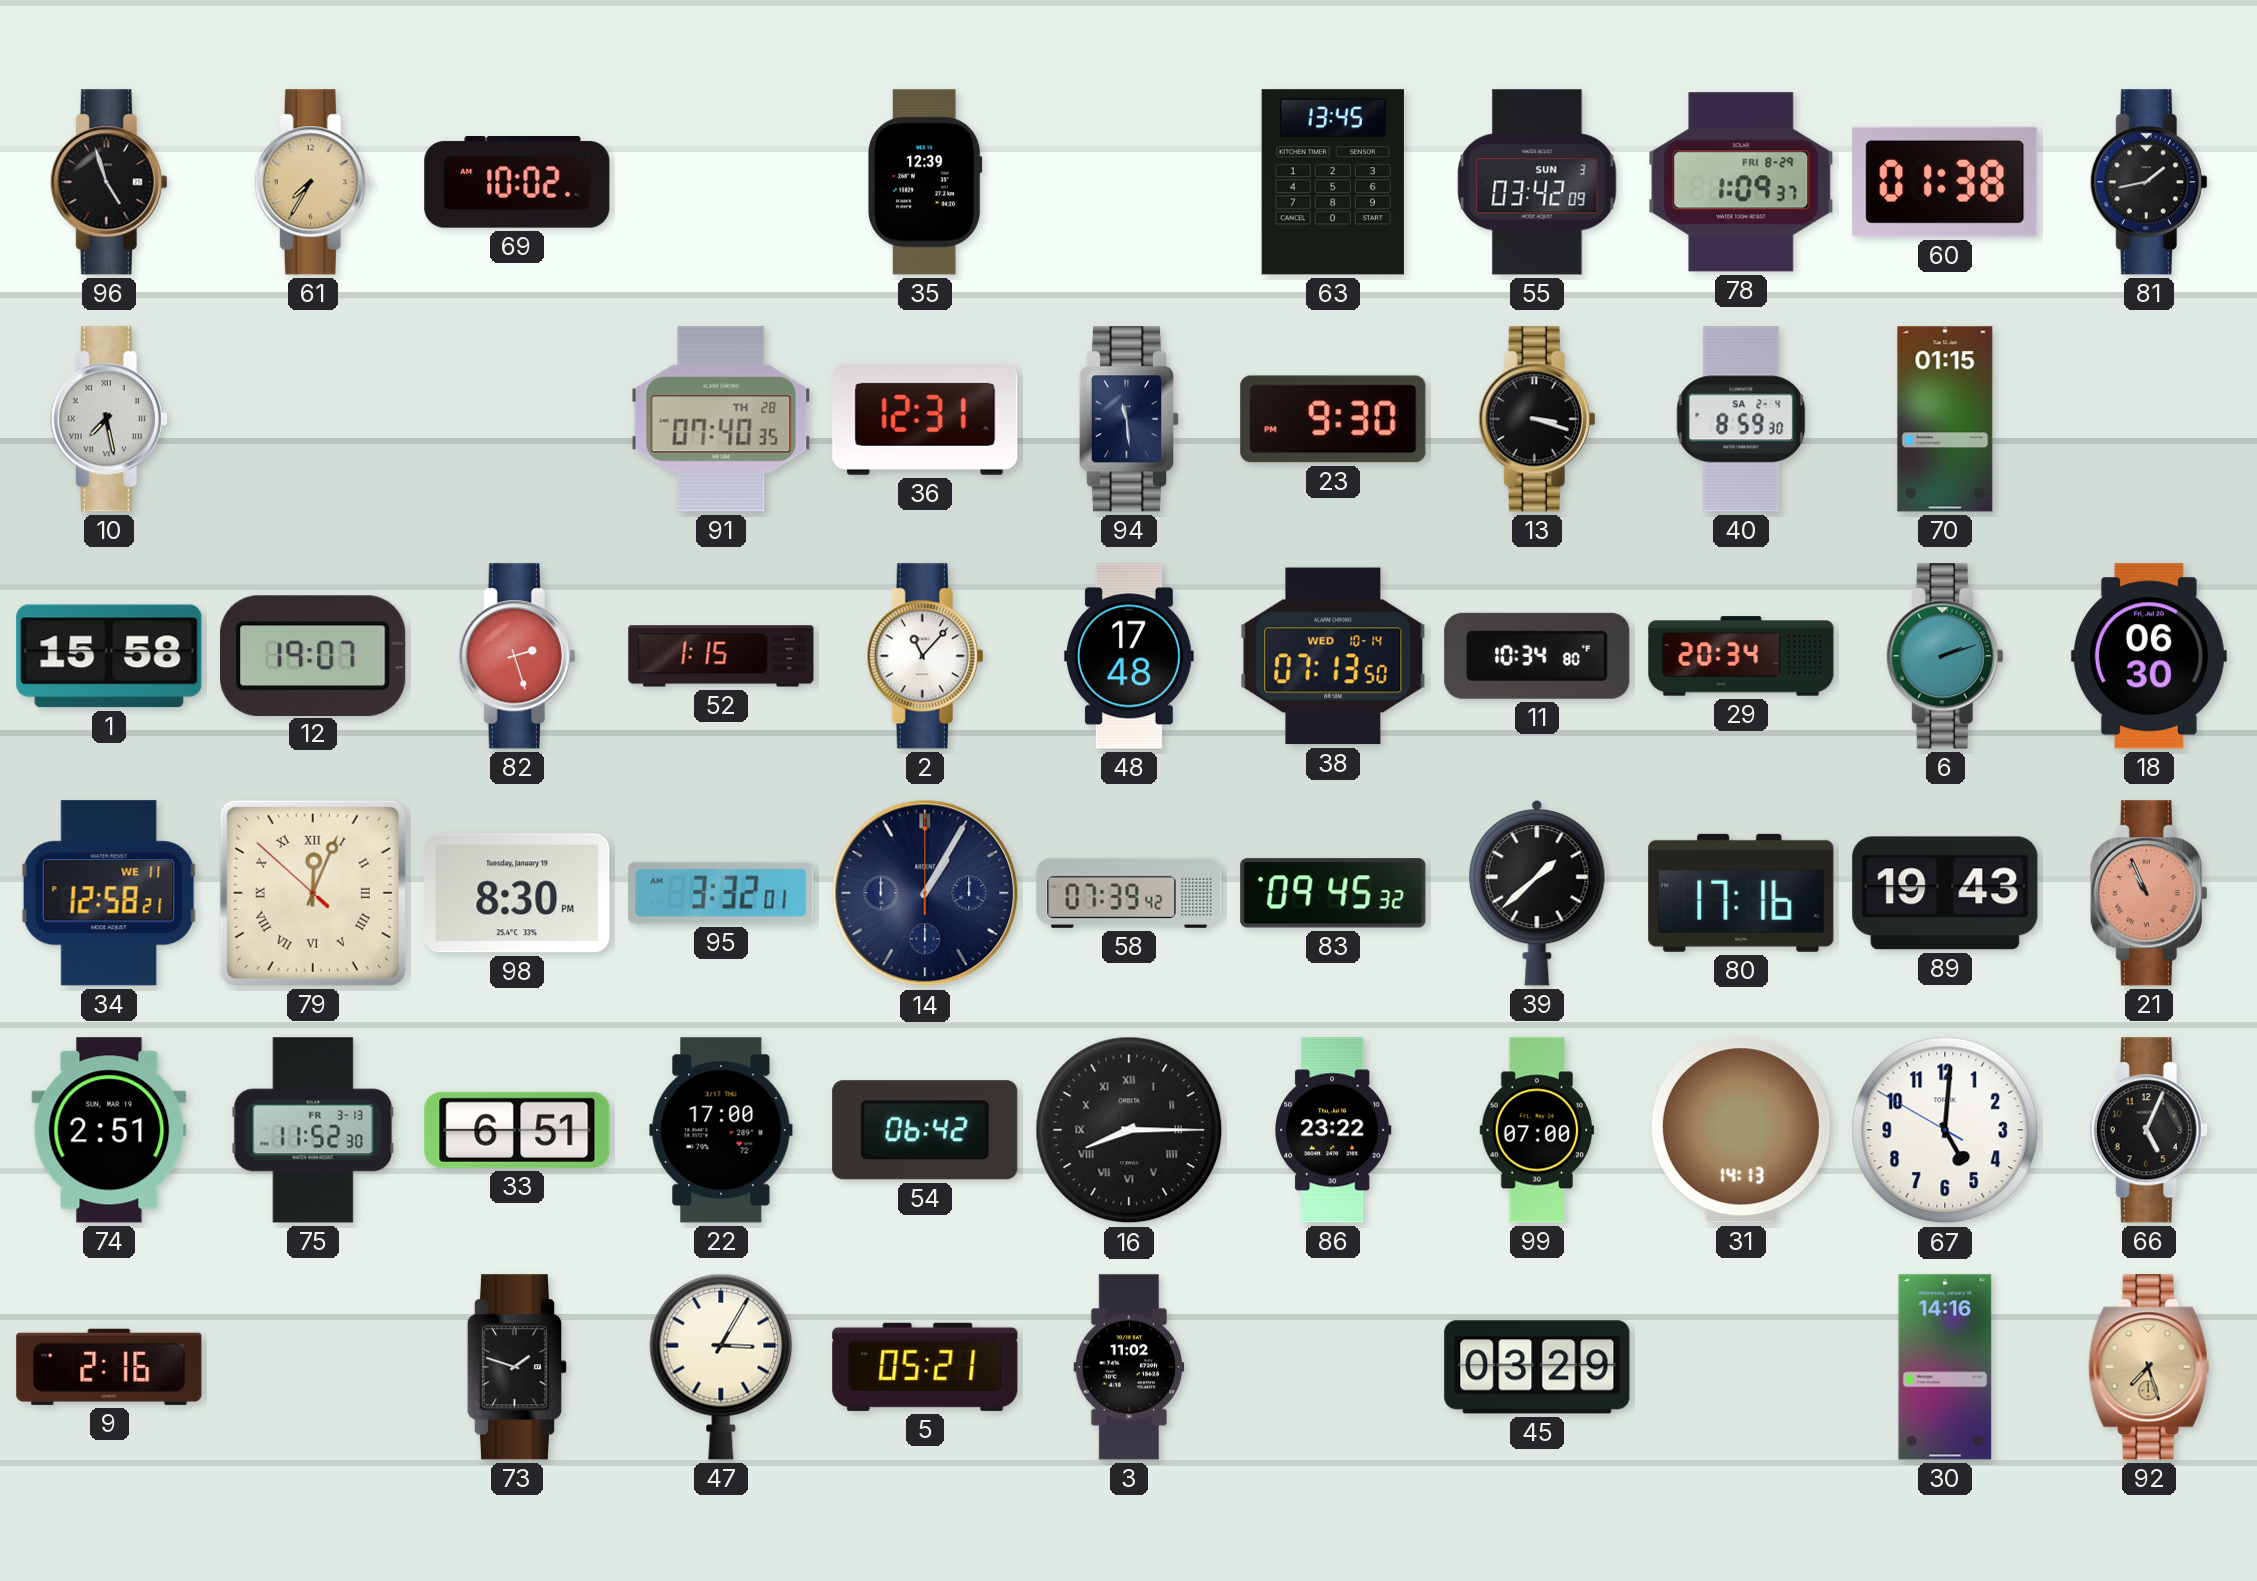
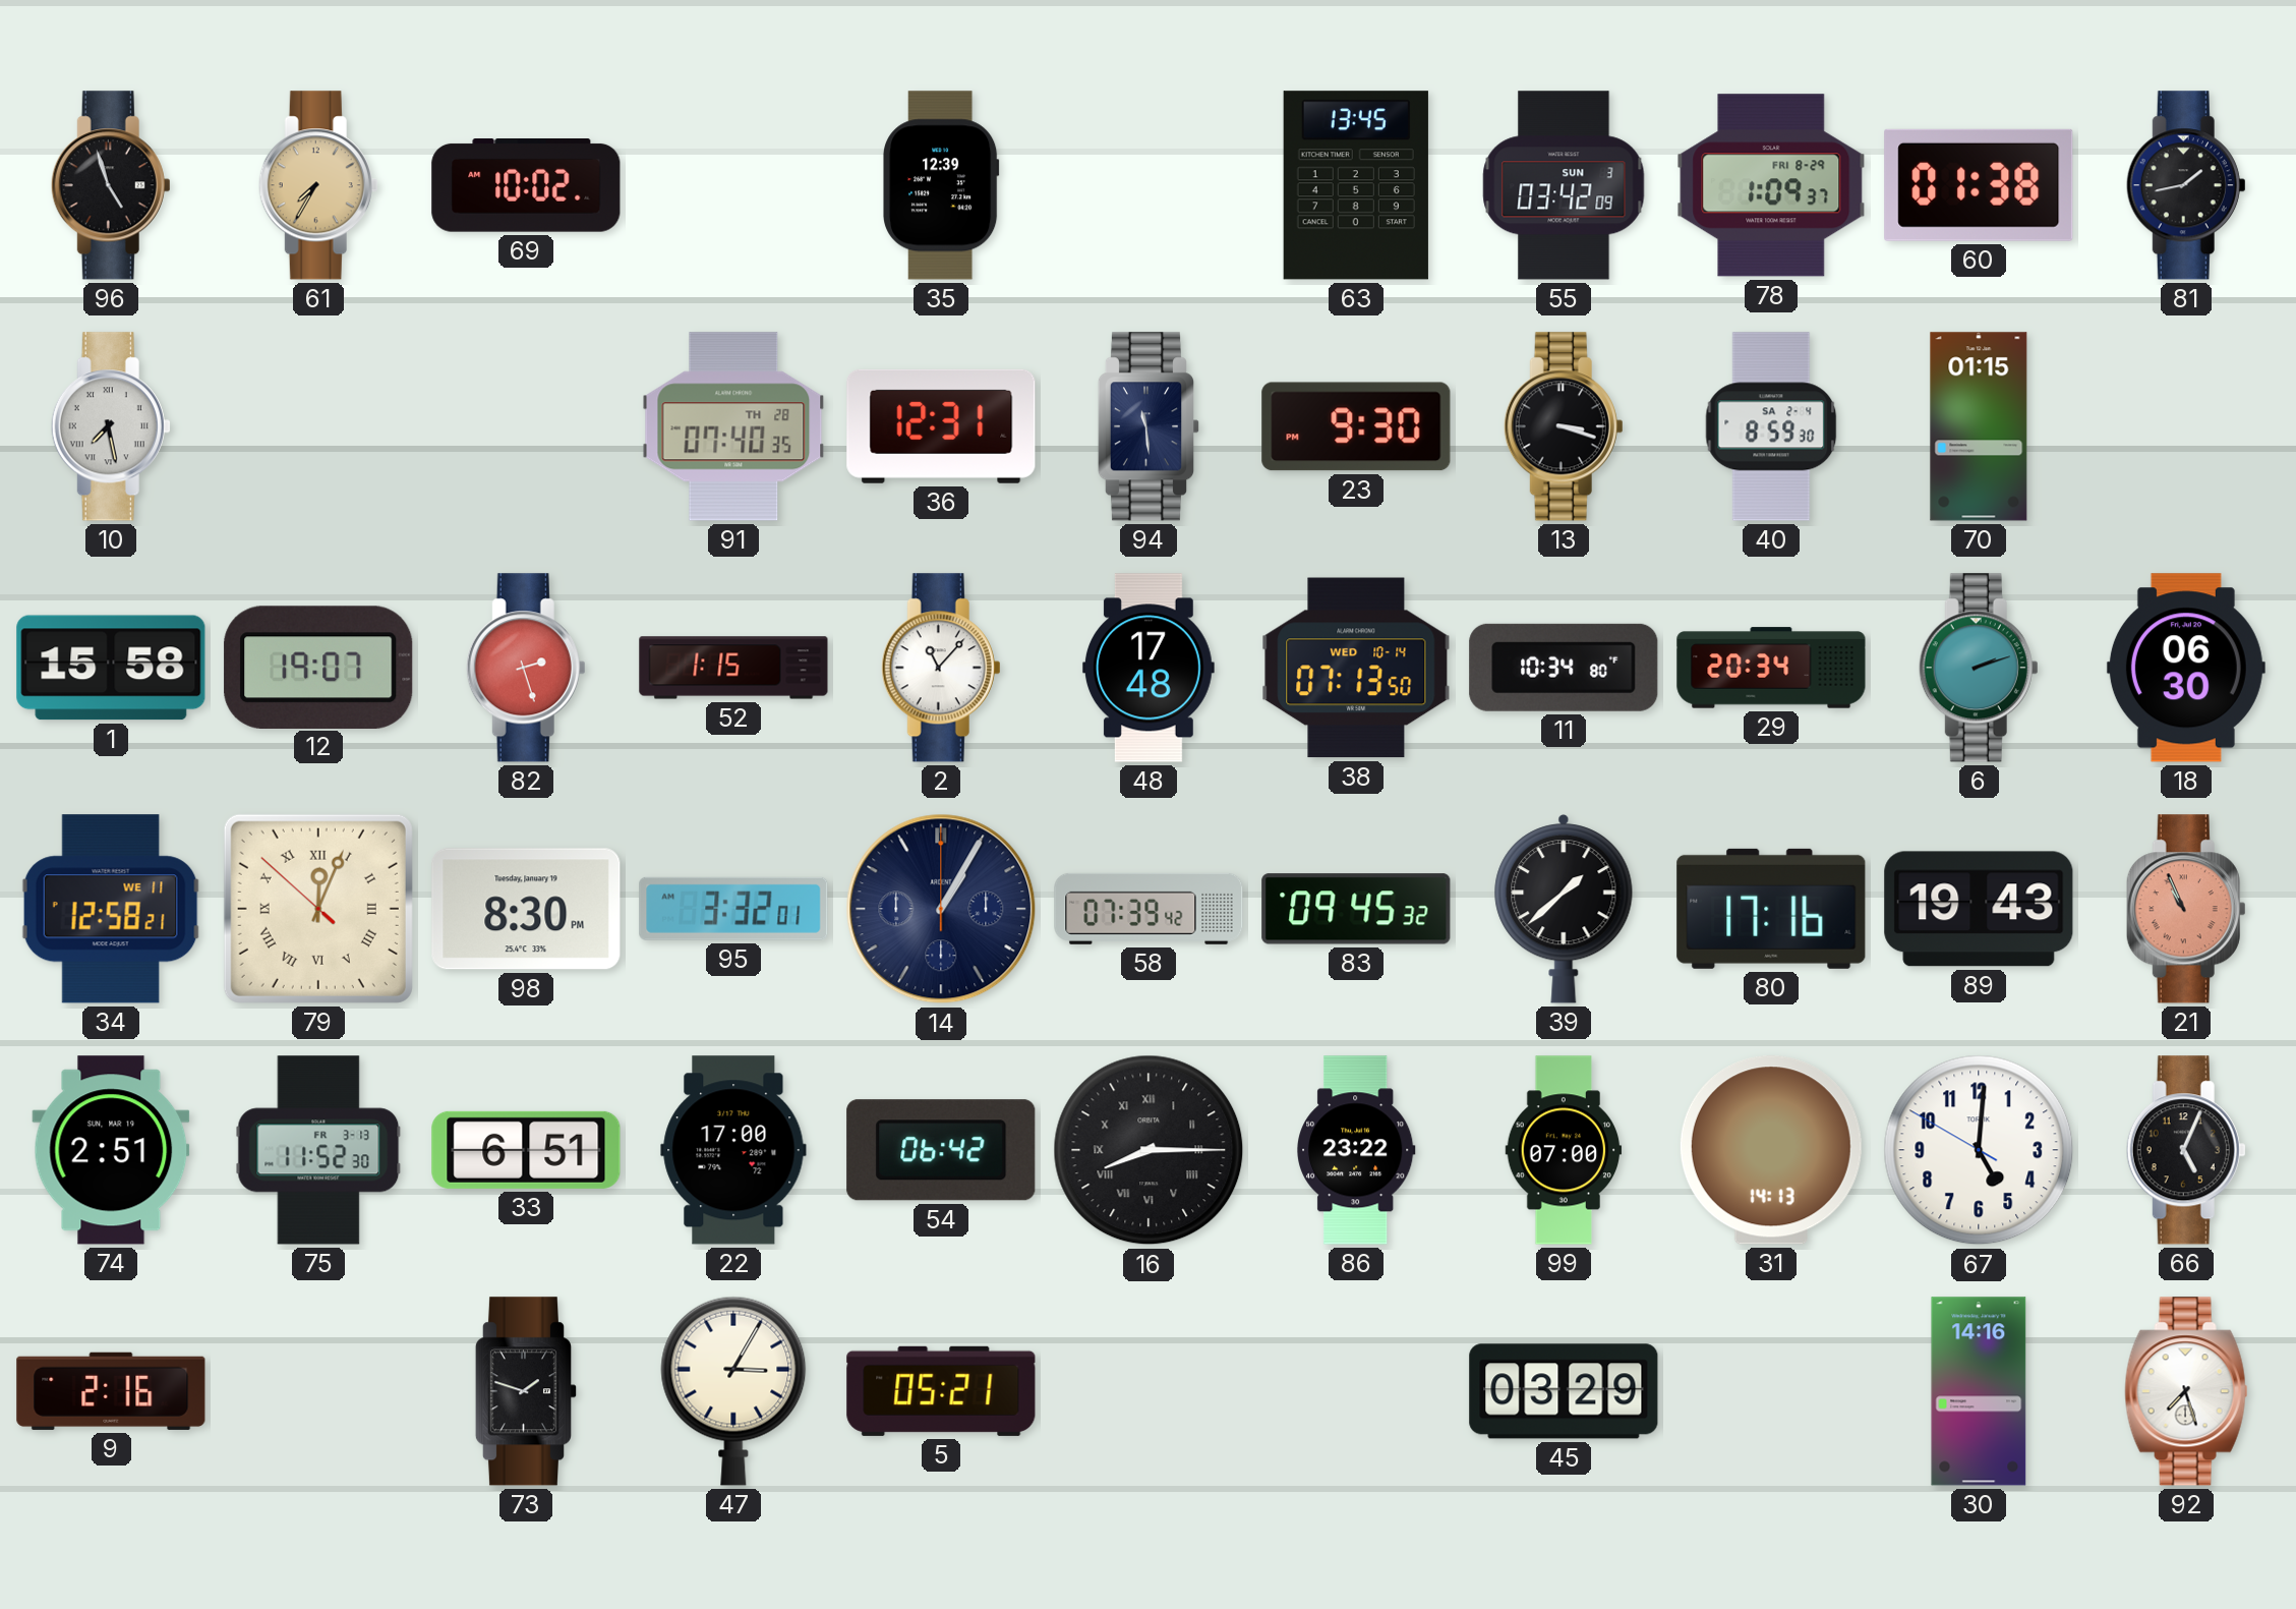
3: 11:02 -> none (1129, 1367)
92 dial: champagne -> white (2186, 1391)
